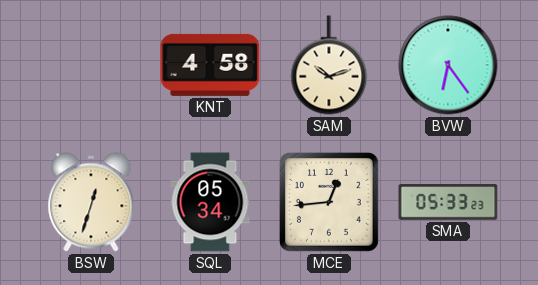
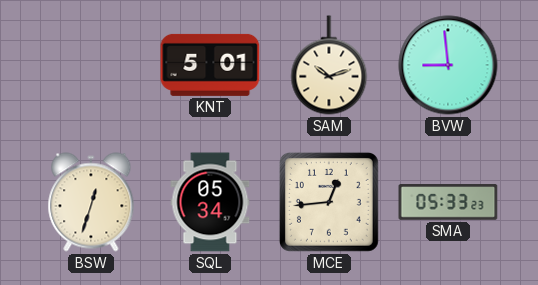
KNT: 4:58 -> 5:01 (210, 65)
BVW: 6:24 -> 8:59 (448, 65)
